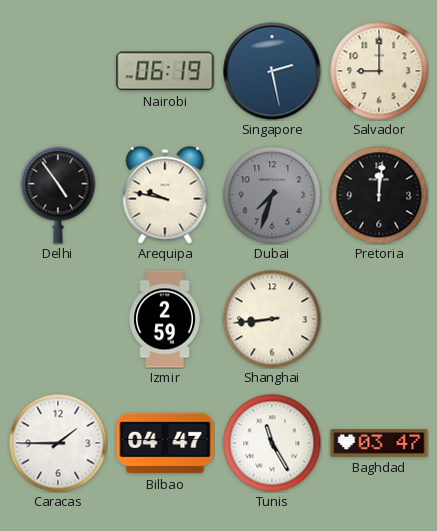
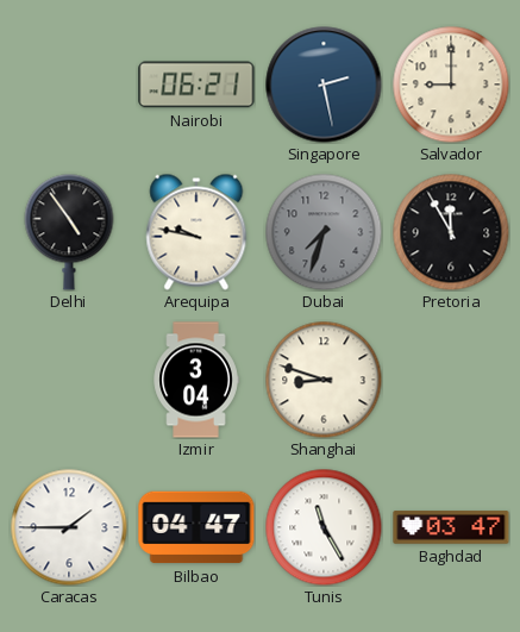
Nairobi: 06:19 -> 06:21 (196, 85)
Pretoria: 12:01 -> 11:55 (451, 232)
Izmir: 2:59 -> 3:04 (196, 380)
Shanghai: 8:44 -> 8:48 (324, 380)
